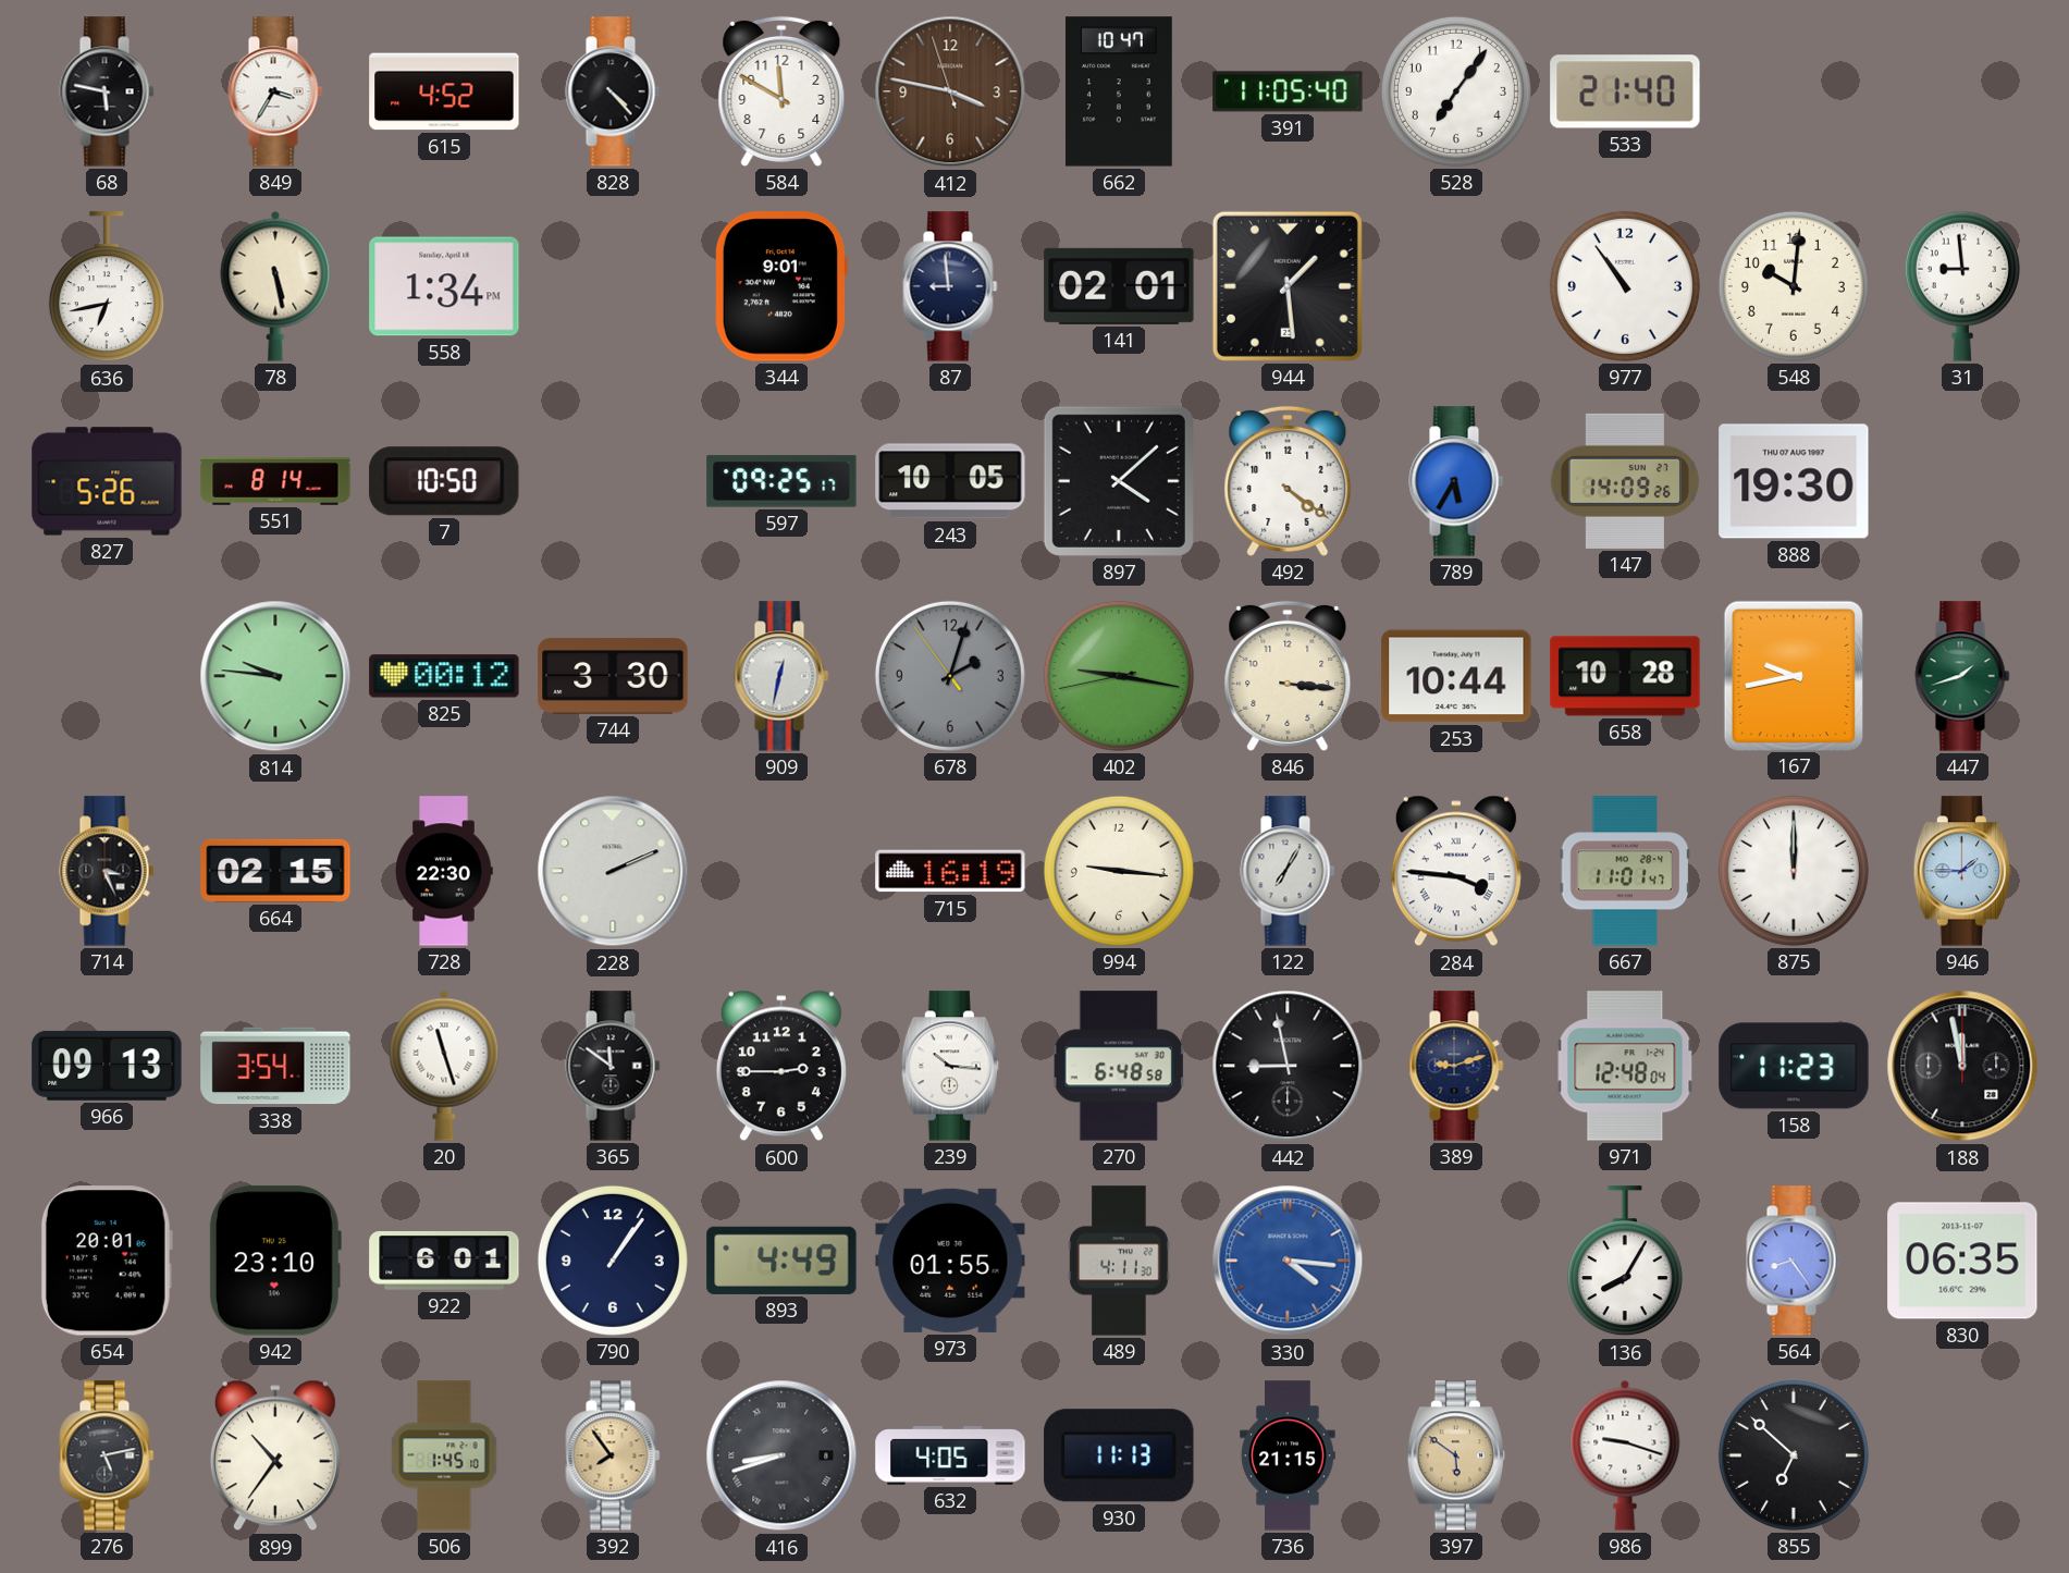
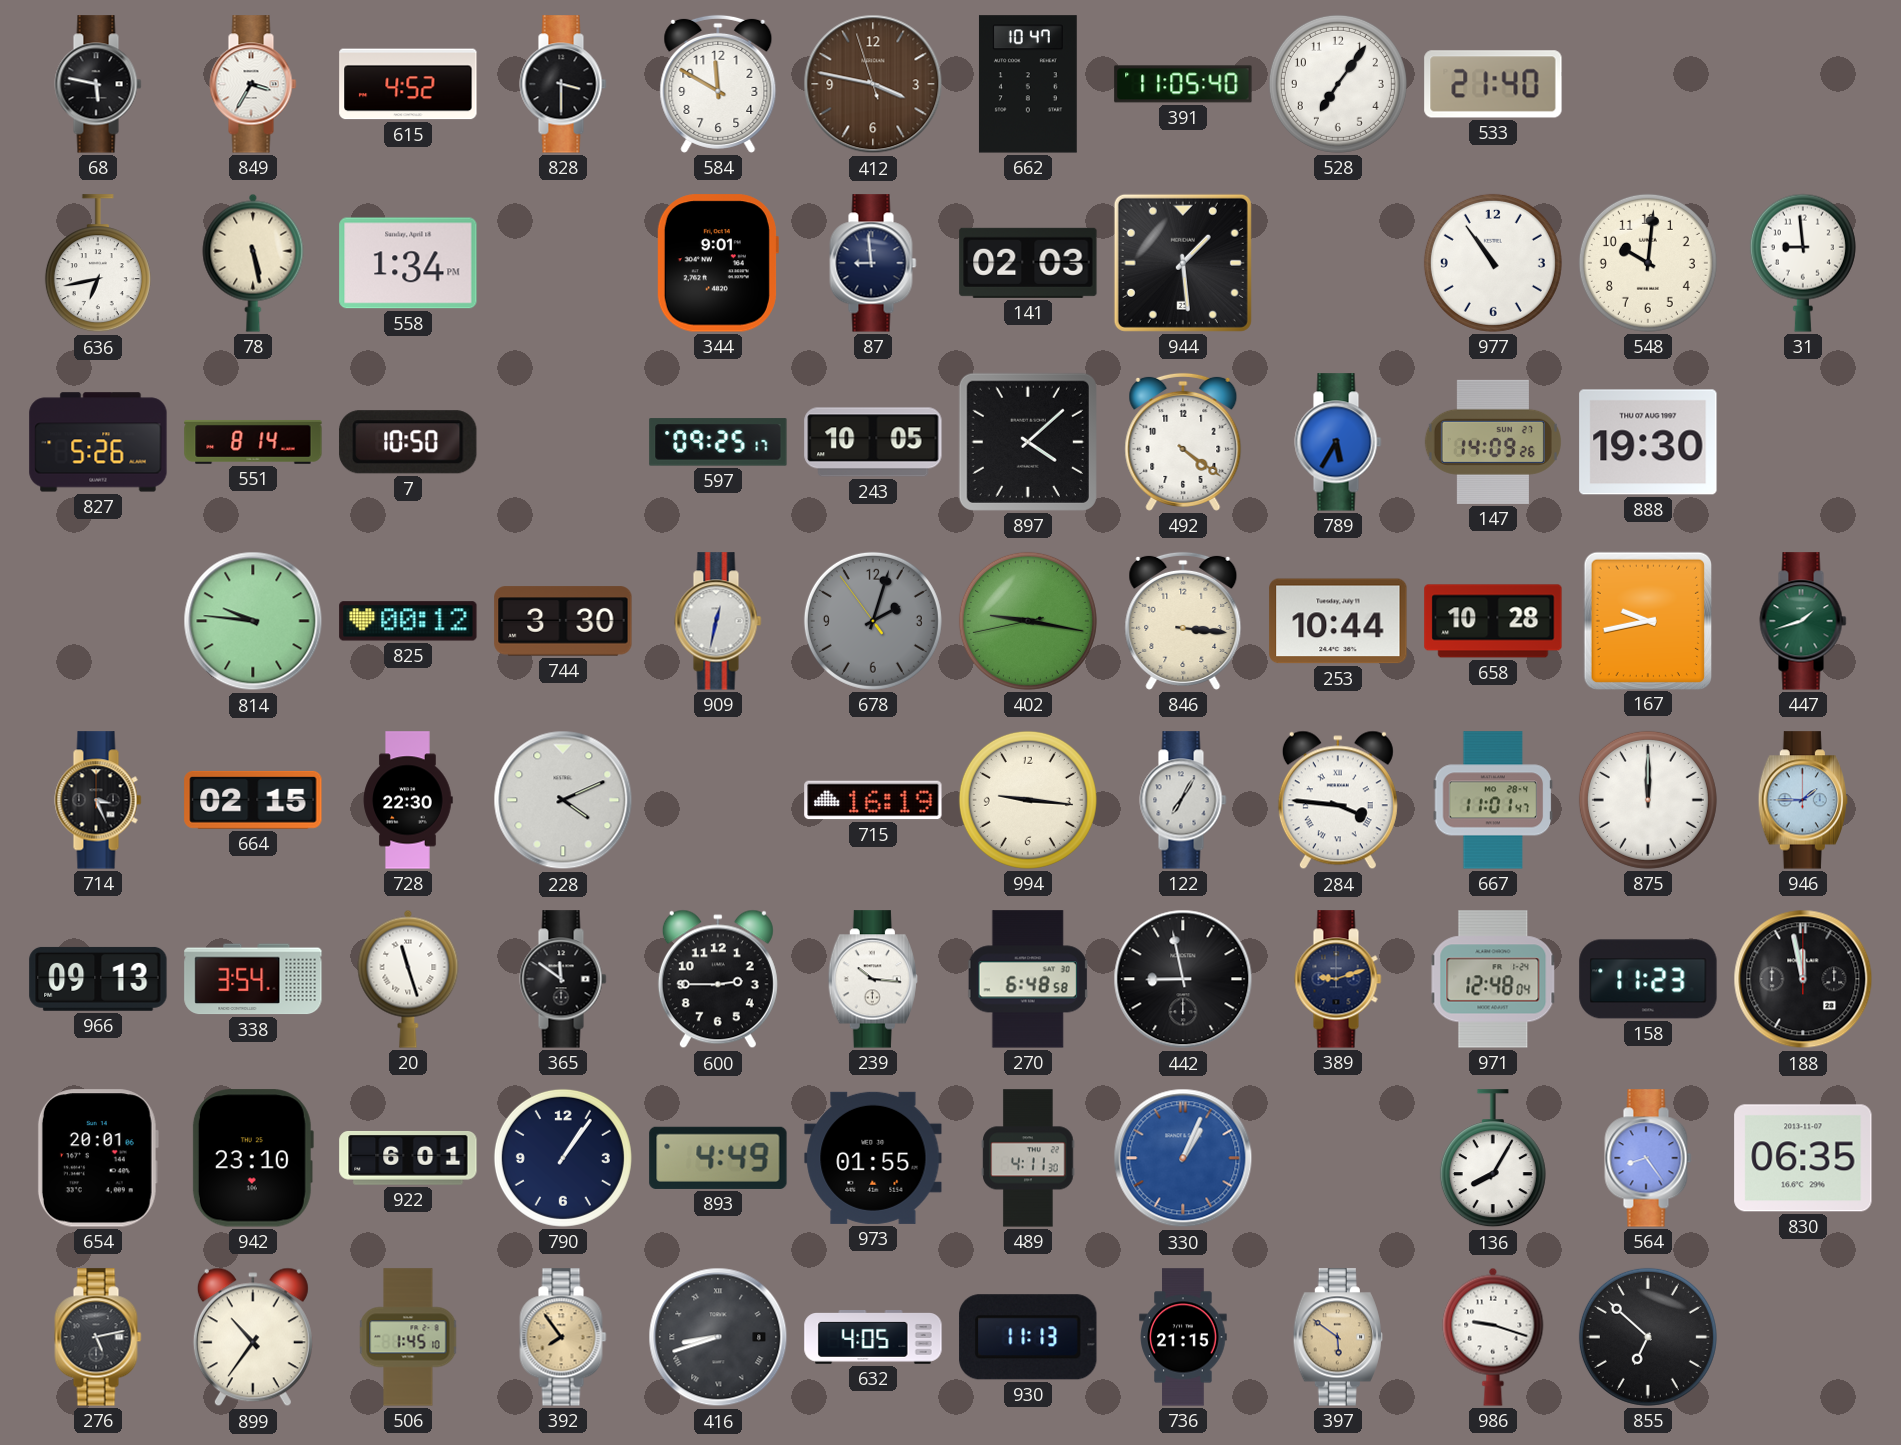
828: 4:23 -> 3:30 (563, 84)
141: 02:01 -> 02:03 (1028, 263)
228: 2:11 -> 4:11 (563, 800)
330: 4:16 -> 1:04 (1183, 1158)
